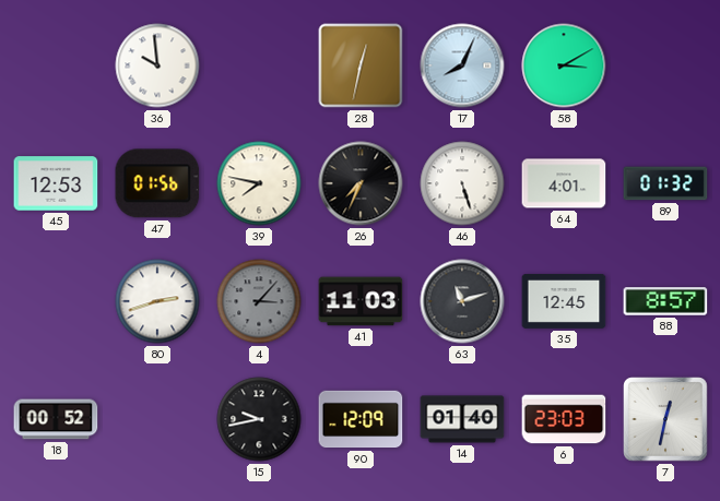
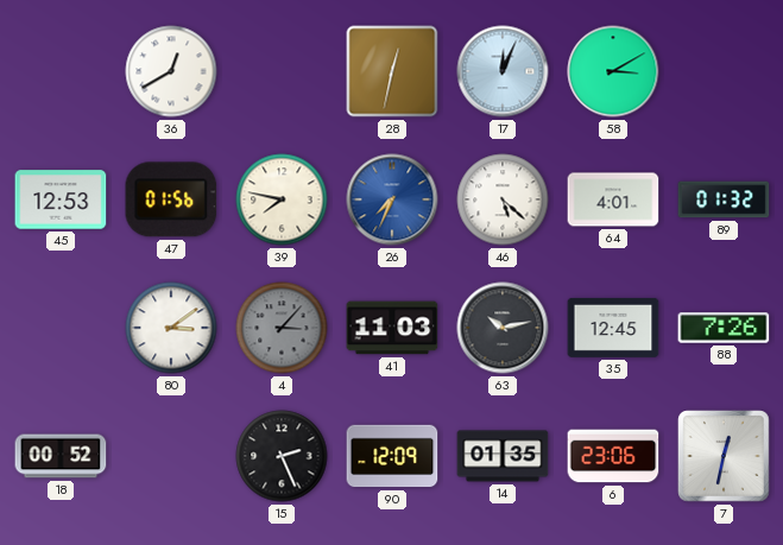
36: 9:59 -> 12:40 (171, 71)
17: 8:04 -> 12:04 (503, 71)
26 dial: black -> blue (392, 199)
46: 5:27 -> 5:22 (503, 199)
80: 2:42 -> 3:09 (171, 328)
63: 11:12 -> 10:13 (503, 328)
88: 8:57 -> 7:26 (724, 328)
15: 9:43 -> 2:26 (282, 456)
14: 01:40 -> 01:35 (503, 456)
6: 23:03 -> 23:06 (613, 456)
